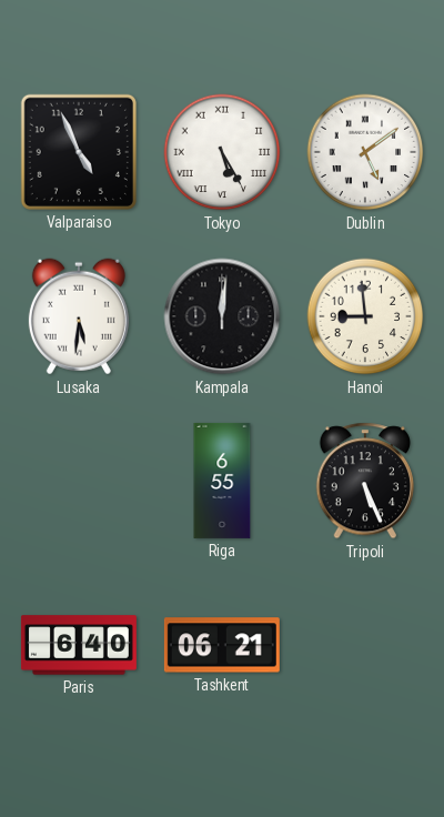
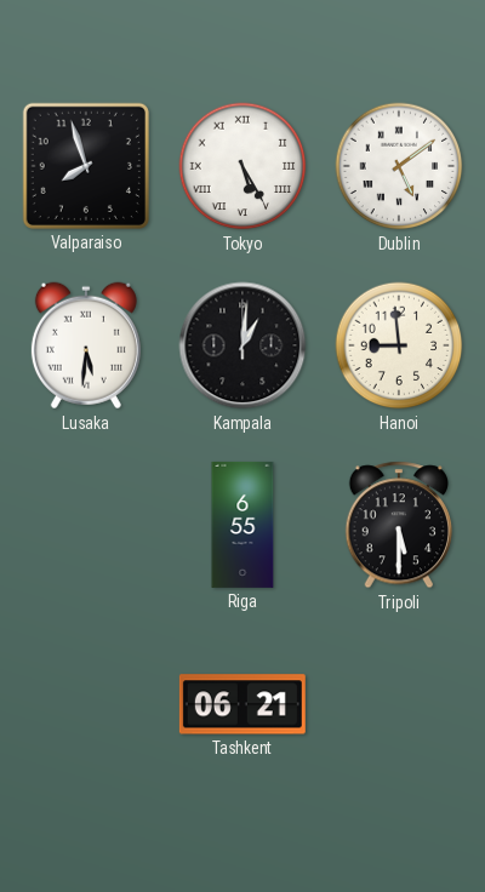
Valparaiso: 4:56 -> 7:57 (86, 166)
Kampala: 12:01 -> 1:01 (242, 345)
Tripoli: 5:26 -> 5:30 (398, 525)
Paris: 6:40 -> none (79, 645)
